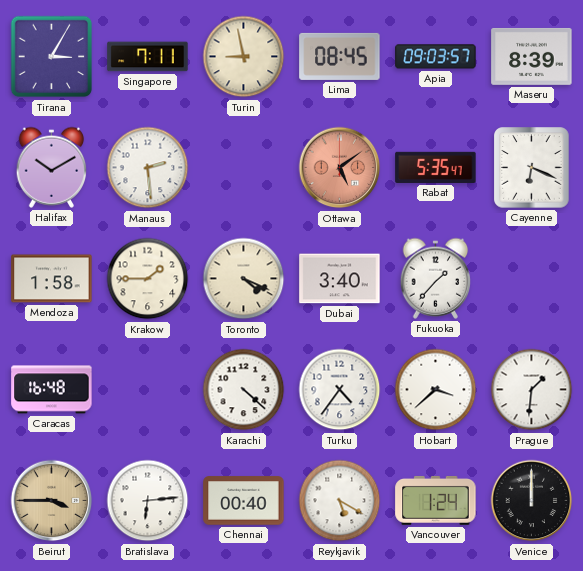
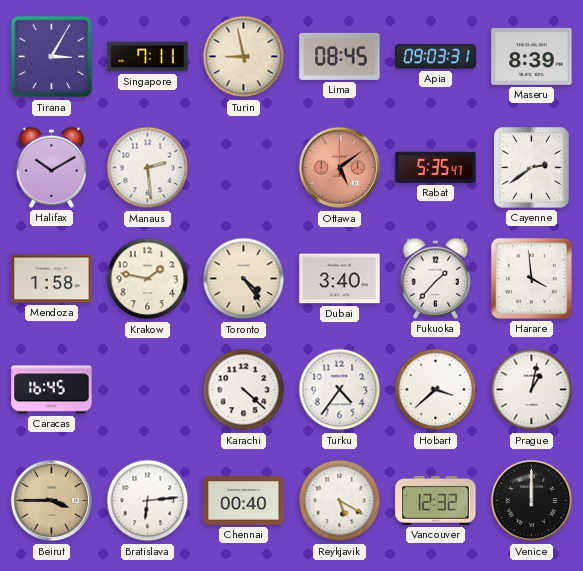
Apia: 09:03:57 -> 09:03:31 (436, 57)
Cayenne: 6:19 -> 2:39 (532, 168)
Krakow: 1:45 -> 1:47 (148, 279)
Toronto: 4:19 -> 4:24 (244, 279)
Harare: none -> 3:59 (531, 278)
Caracas: 16:48 -> 16:45 (52, 390)
Prague: 1:31 -> 1:02 (532, 390)
Vancouver: 1:24 -> 12:32 (436, 500)
